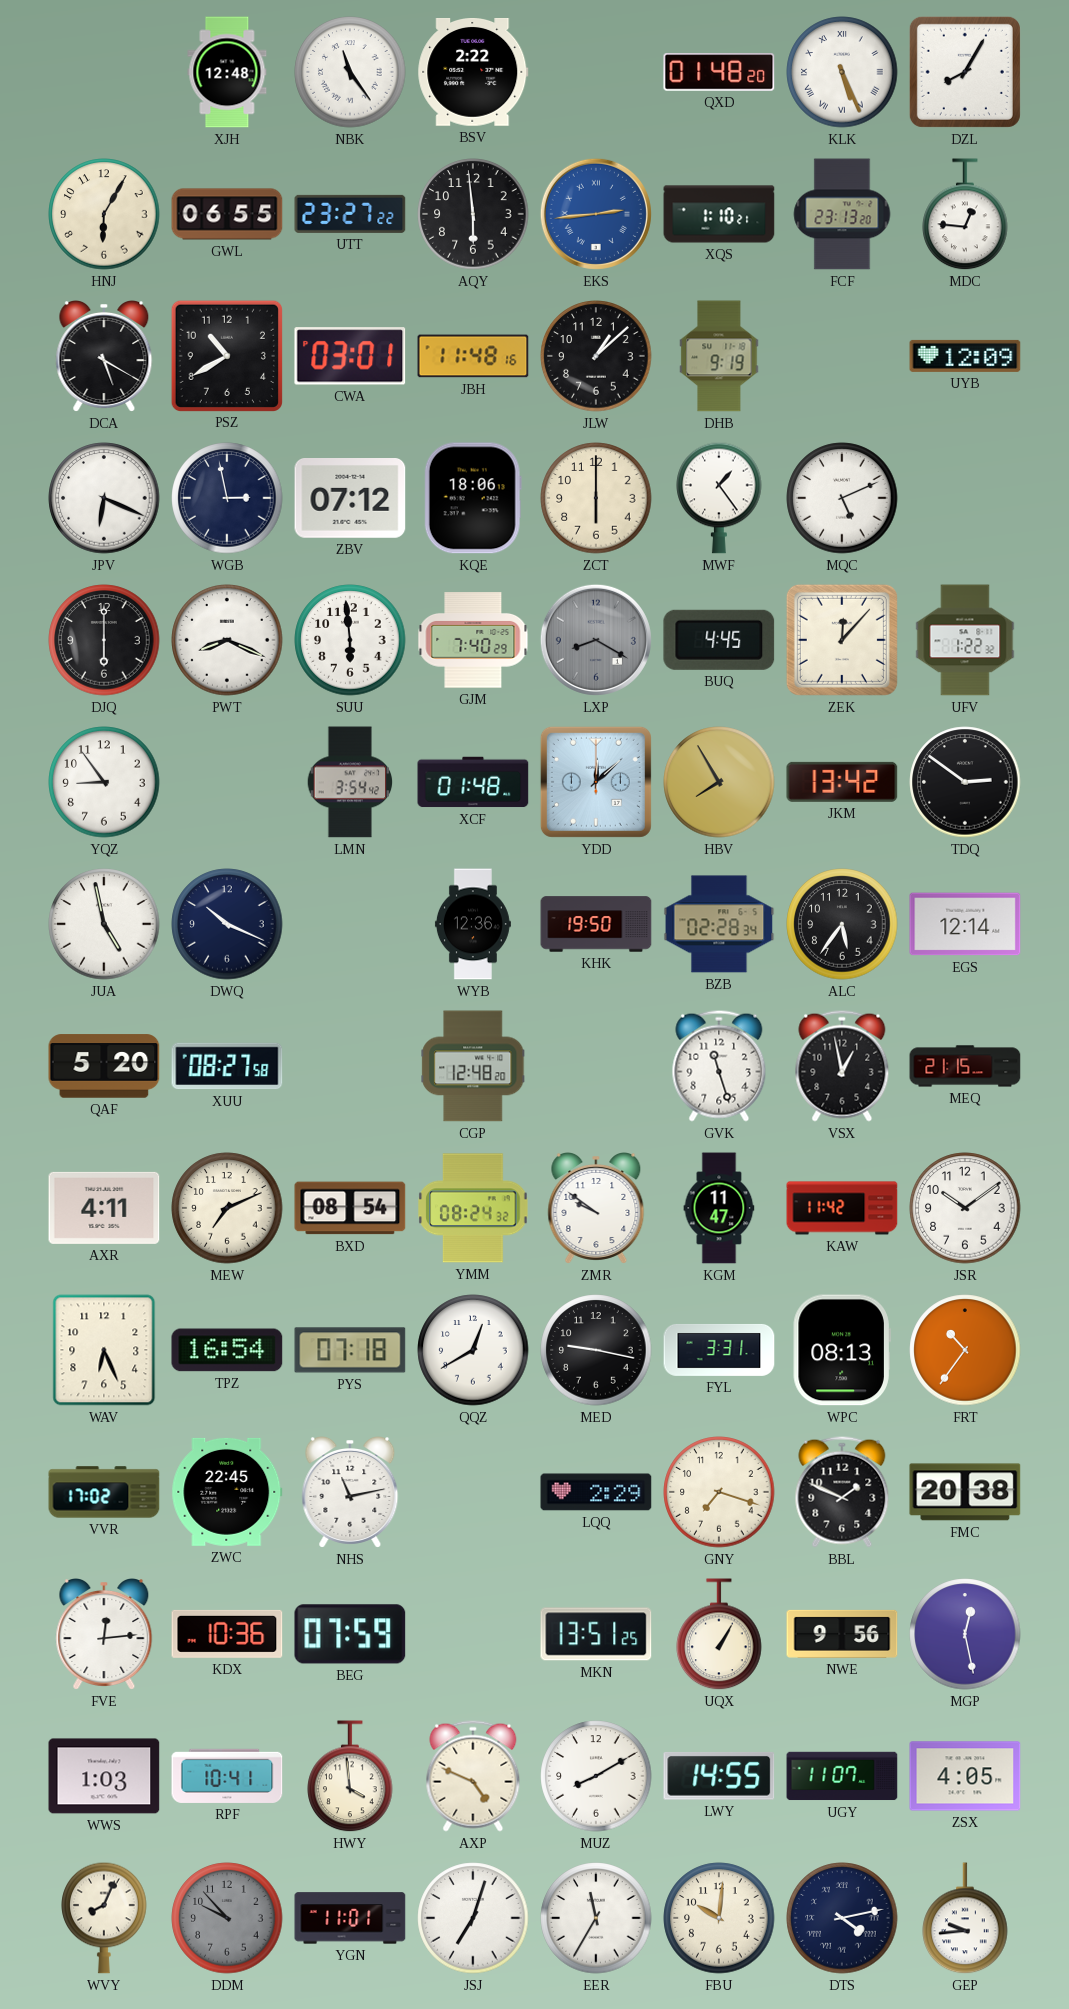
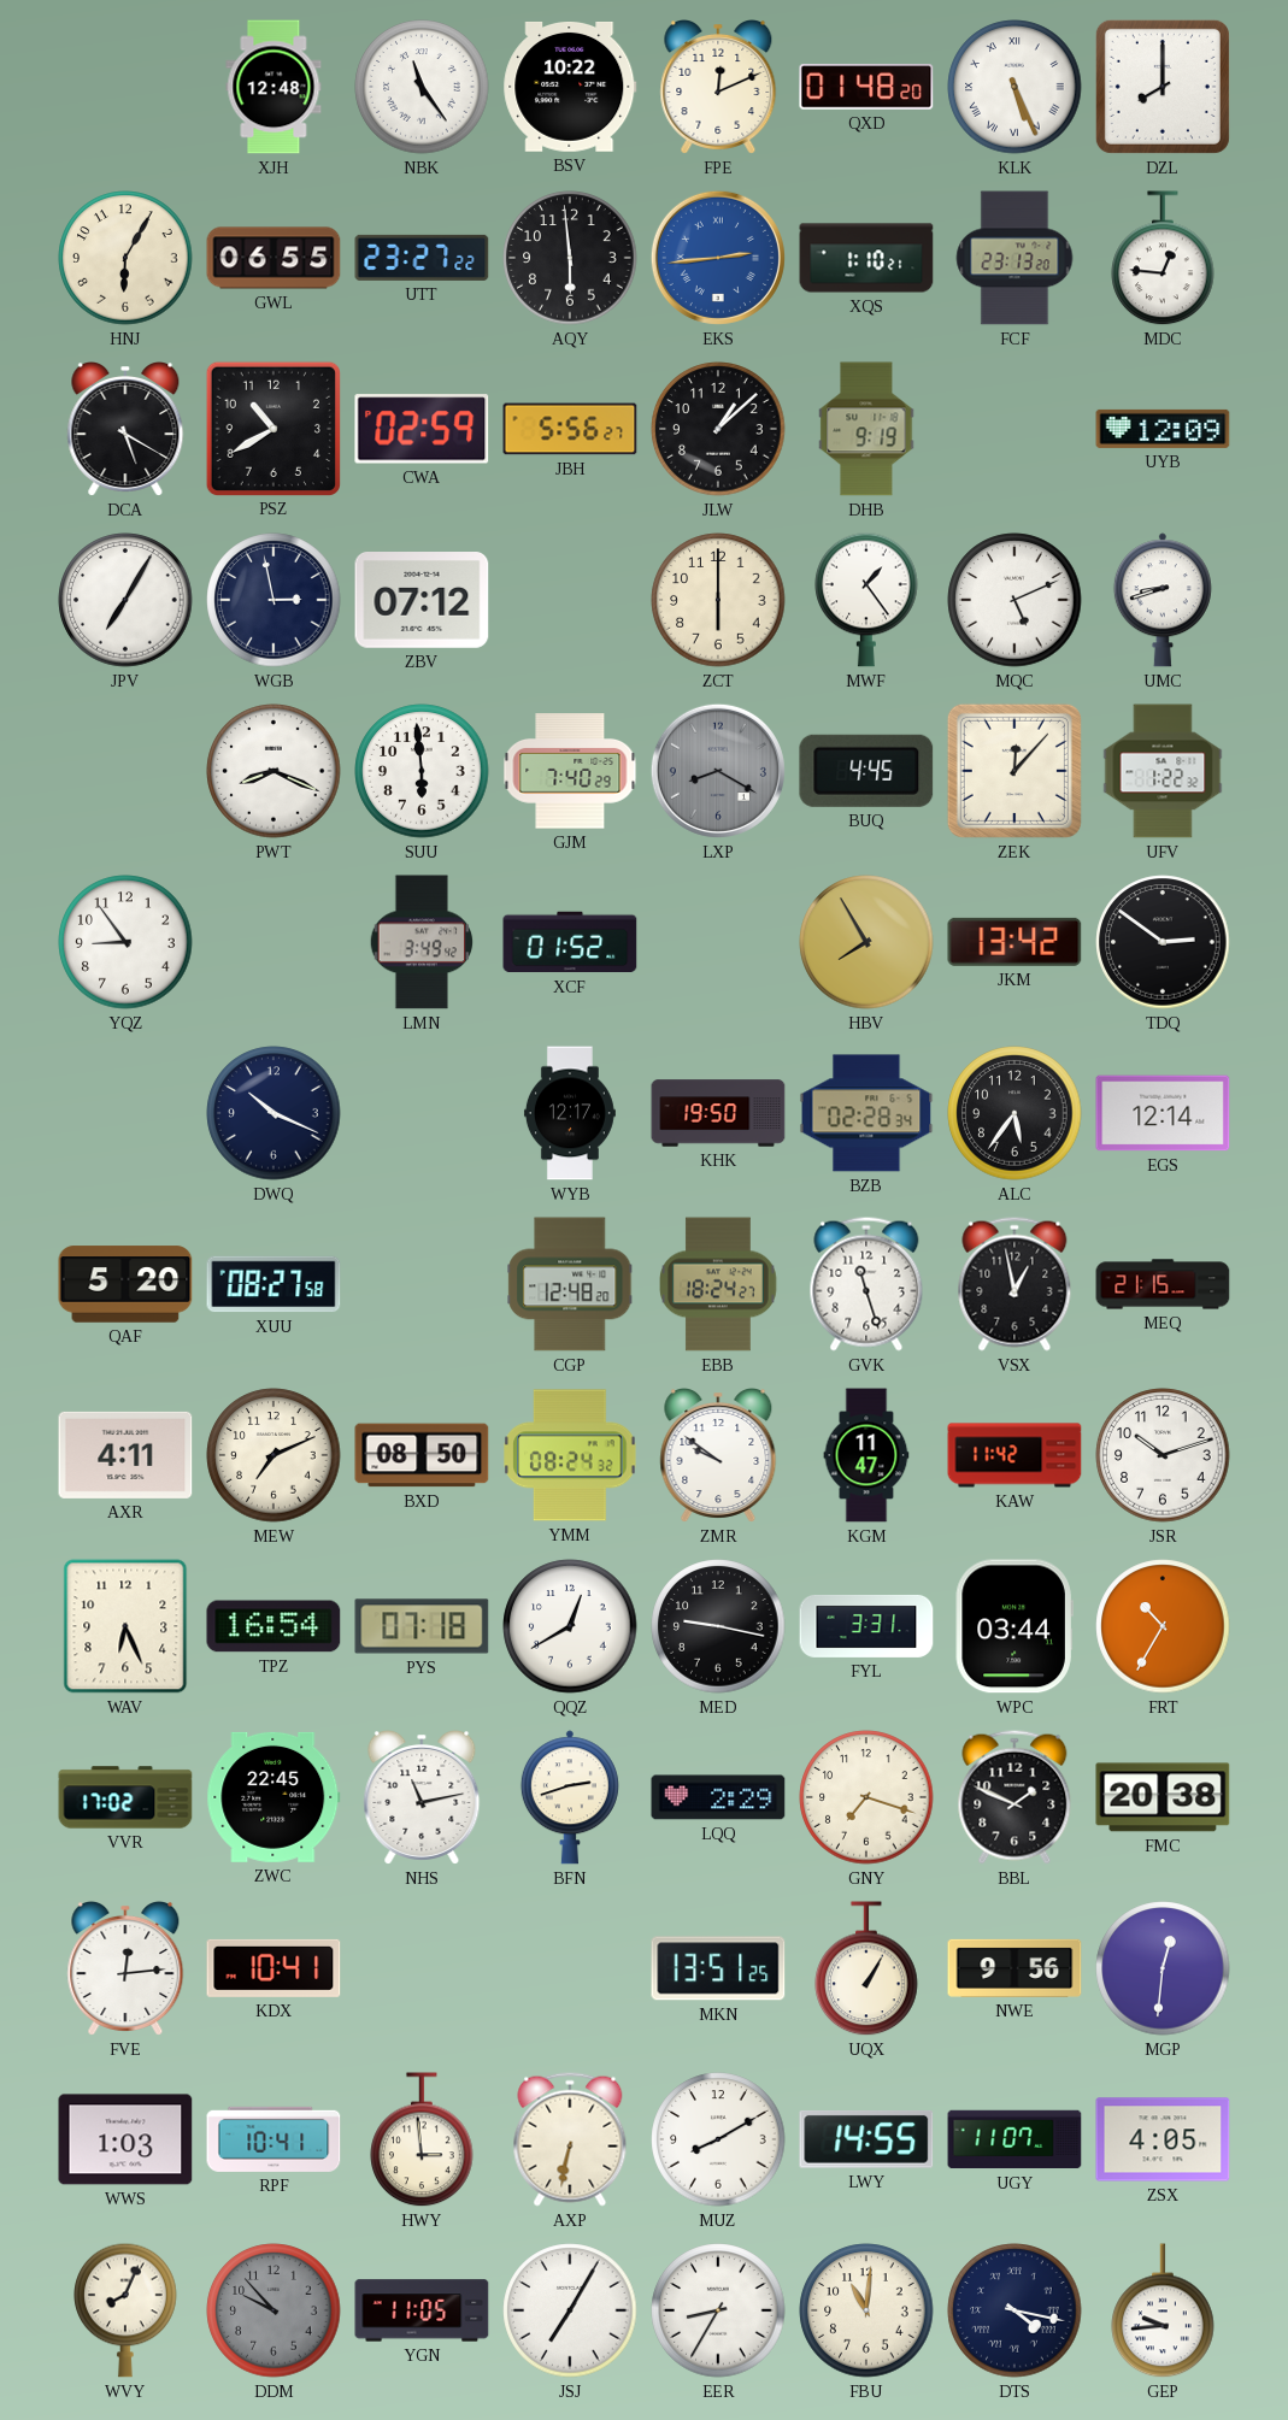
BSV: 2:22 -> 10:22 (570, 88)
FPE: none -> 12:11 (718, 88)
DZL: 8:05 -> 8:00 (1163, 87)
CWA: 03:01 -> 02:59 (422, 429)
JBH: 11:48 -> 5:56 (570, 429)
JPV: 6:19 -> 7:05 (125, 600)
KQE: 18:06 -> none (473, 498)
UMC: none -> 8:42 (1163, 600)
DJQ: 6:00 -> none (104, 640)
LMN: 3:54 -> 3:49 (422, 942)
XCF: 01:48 -> 01:52 (570, 942)
YDD: 12:08 -> none (596, 782)
JUA: 4:58 -> none (104, 924)
WYB: 12:36 -> 12:17 (570, 1113)
EBB: none -> 18:24 (719, 1284)
BXD: 08:54 -> 08:50 (422, 1455)
JSR: 10:09 -> 10:12 (1163, 1455)
WPC: 08:13 -> 03:44 (1014, 1626)
FRT: 10:36 -> 10:35 (1163, 1626)
BFN: none -> 2:42 (570, 1797)
KDX: 10:36 -> 10:41 (274, 1968)
BEG: 07:59 -> none (350, 1634)
MGP: 12:28 -> 12:31 (1163, 1968)
HWY: 3:59 -> 2:59 (422, 2141)
AXP: 4:49 -> 6:32 (570, 2139)
YGN: 11:01 -> 11:05 (422, 2310)
JSJ: 7:03 -> 7:05 (570, 2310)
EER: 11:35 -> 8:35 (718, 2310)
FBU: 10:01 -> 11:01 (866, 2310)
DTS: 4:13 -> 4:17 (1014, 2310)
